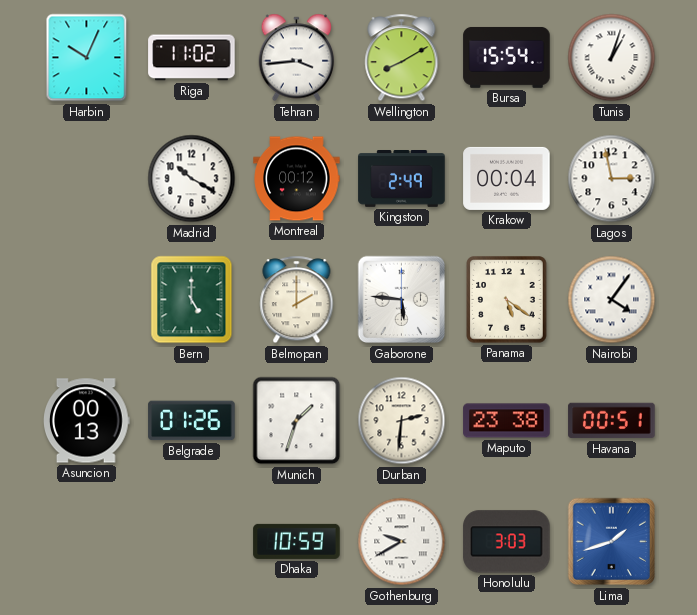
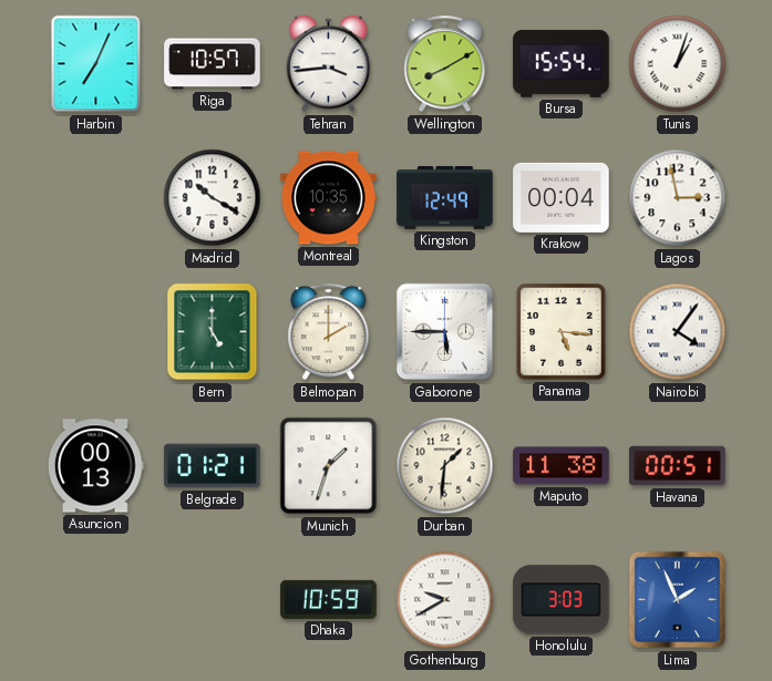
Harbin: 10:04 -> 7:04 (96, 64)
Riga: 11:02 -> 10:57 (213, 64)
Montreal: 00:12 -> 10:35 (329, 198)
Kingston: 2:49 -> 12:49 (445, 198)
Gaborone: 5:46 -> 5:45 (445, 332)
Panama: 5:21 -> 5:16 (562, 332)
Belgrade: 01:26 -> 01:21 (213, 466)
Durban: 2:31 -> 1:31 (445, 466)
Maputo: 23:38 -> 11:38 (562, 466)
Lima: 1:42 -> 1:56 (678, 600)
